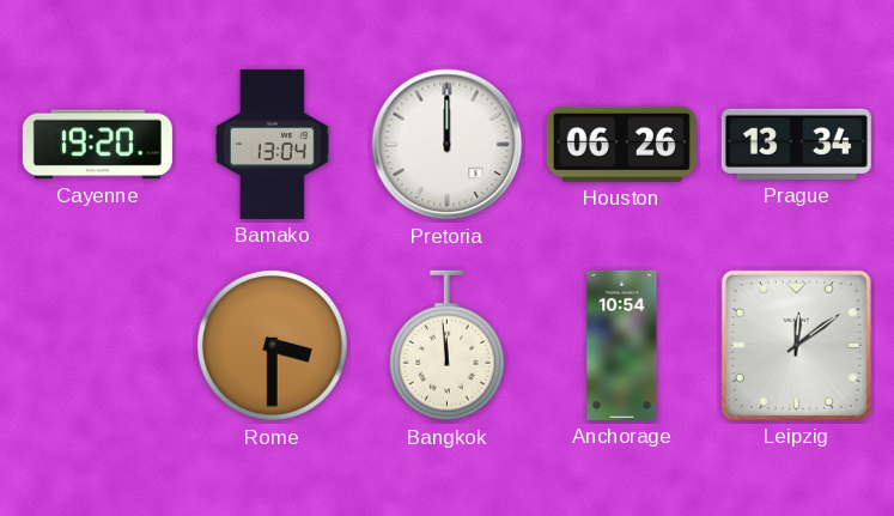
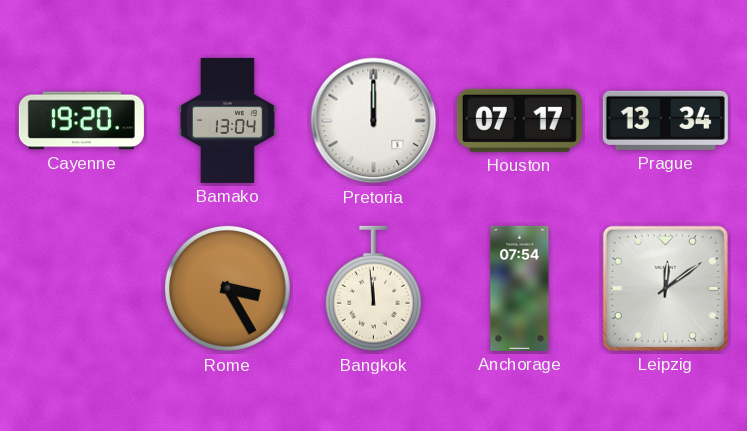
Houston: 06:26 -> 07:17 (519, 120)
Rome: 3:30 -> 3:25 (227, 288)
Anchorage: 10:54 -> 07:54 (520, 288)
